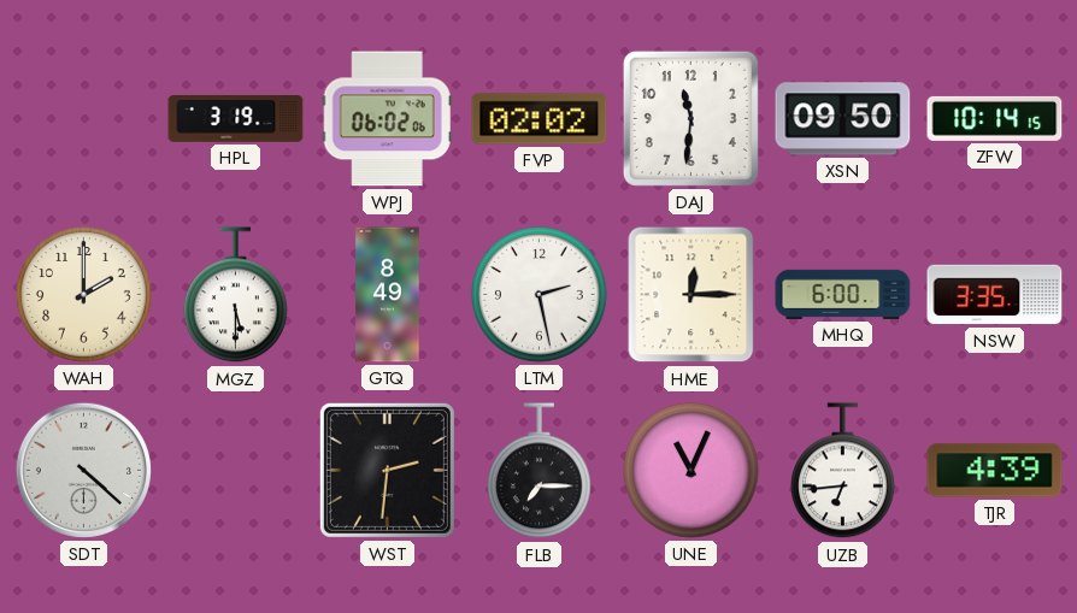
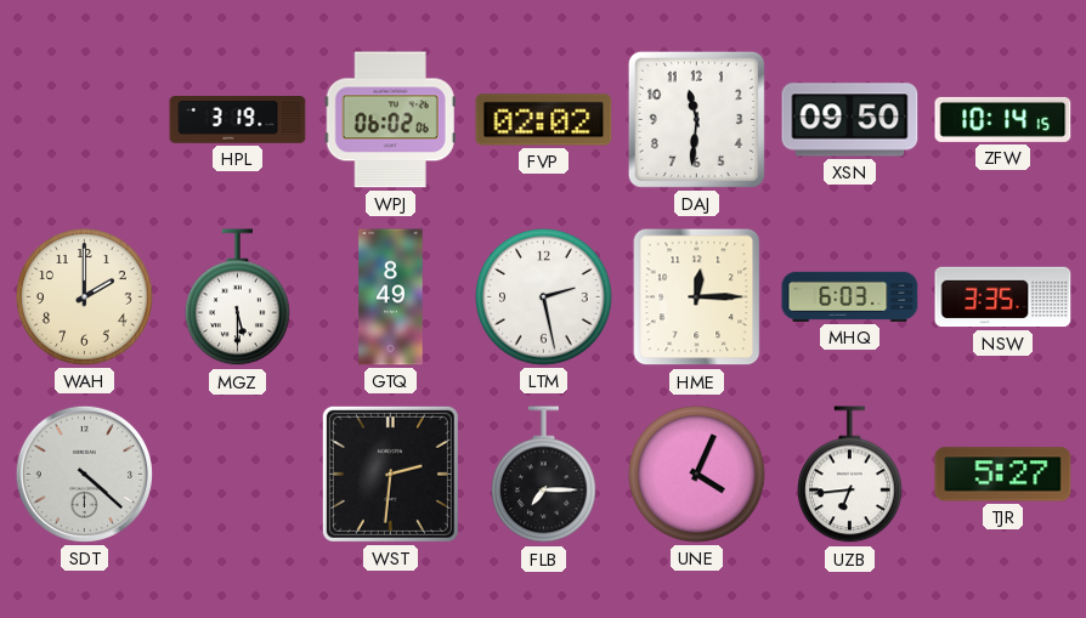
MHQ: 6:00 -> 6:03 (850, 296)
UNE: 11:04 -> 4:04 (697, 475)
TJR: 4:39 -> 5:27 (1003, 475)
